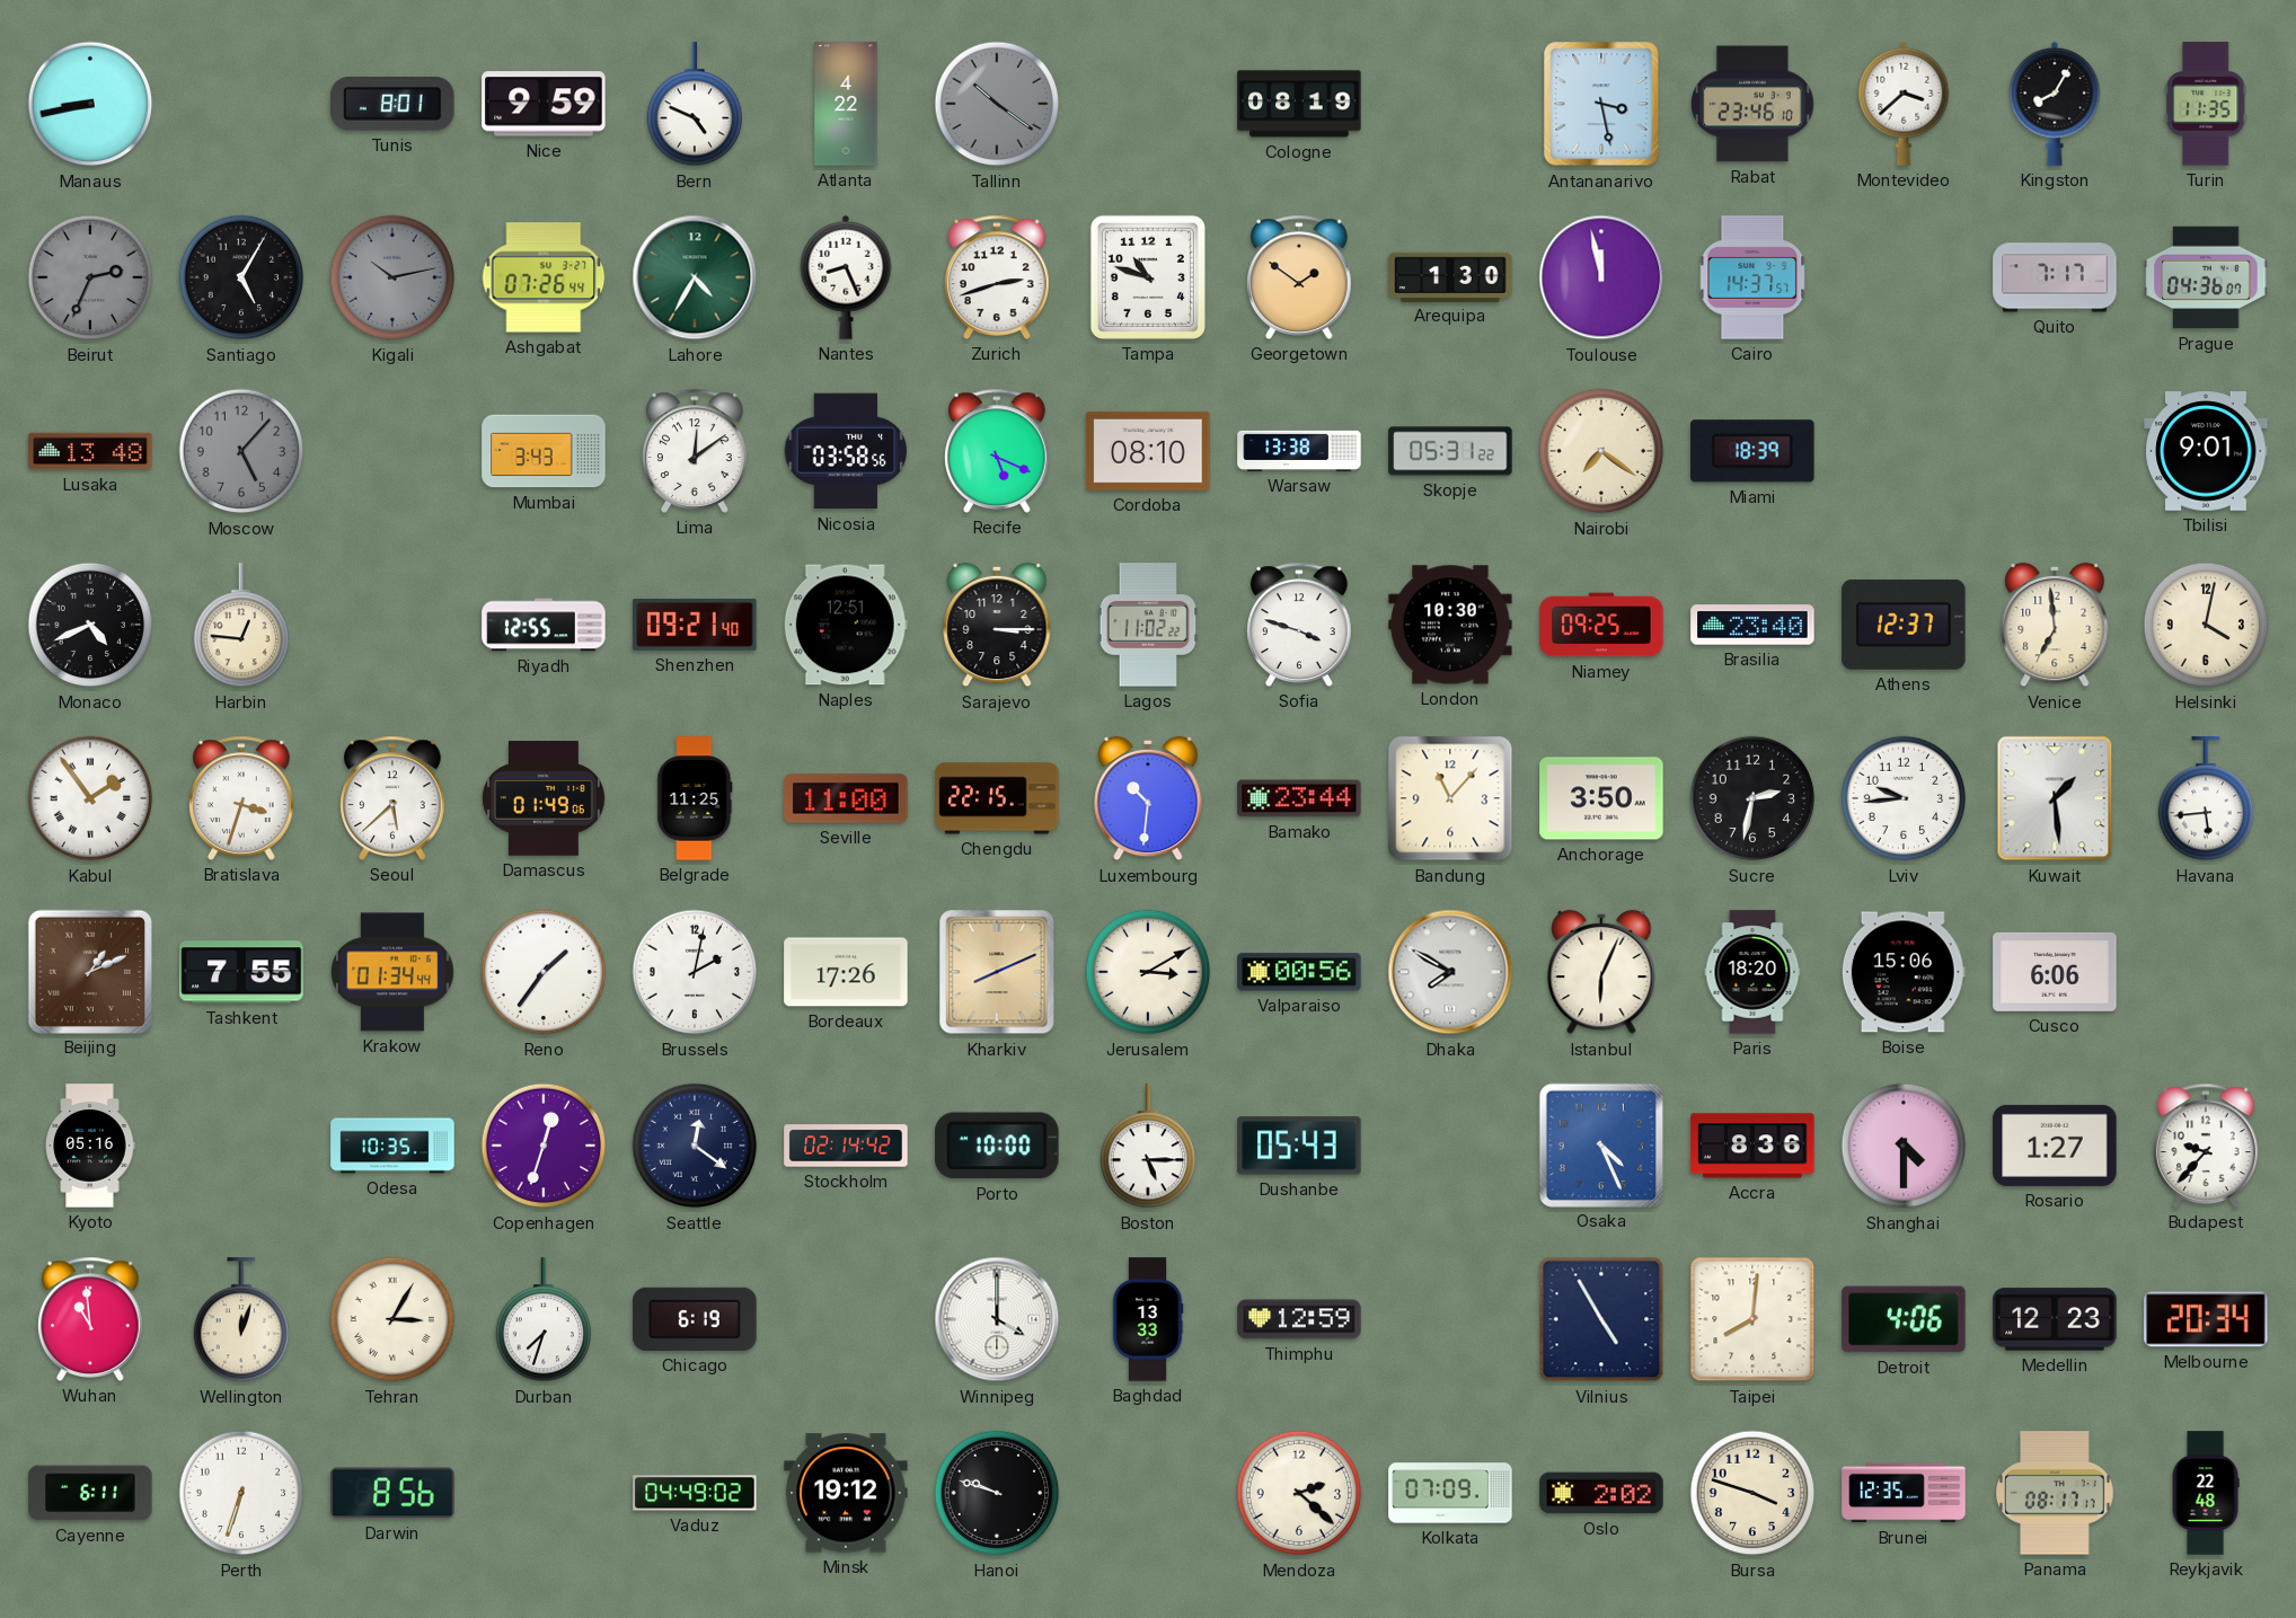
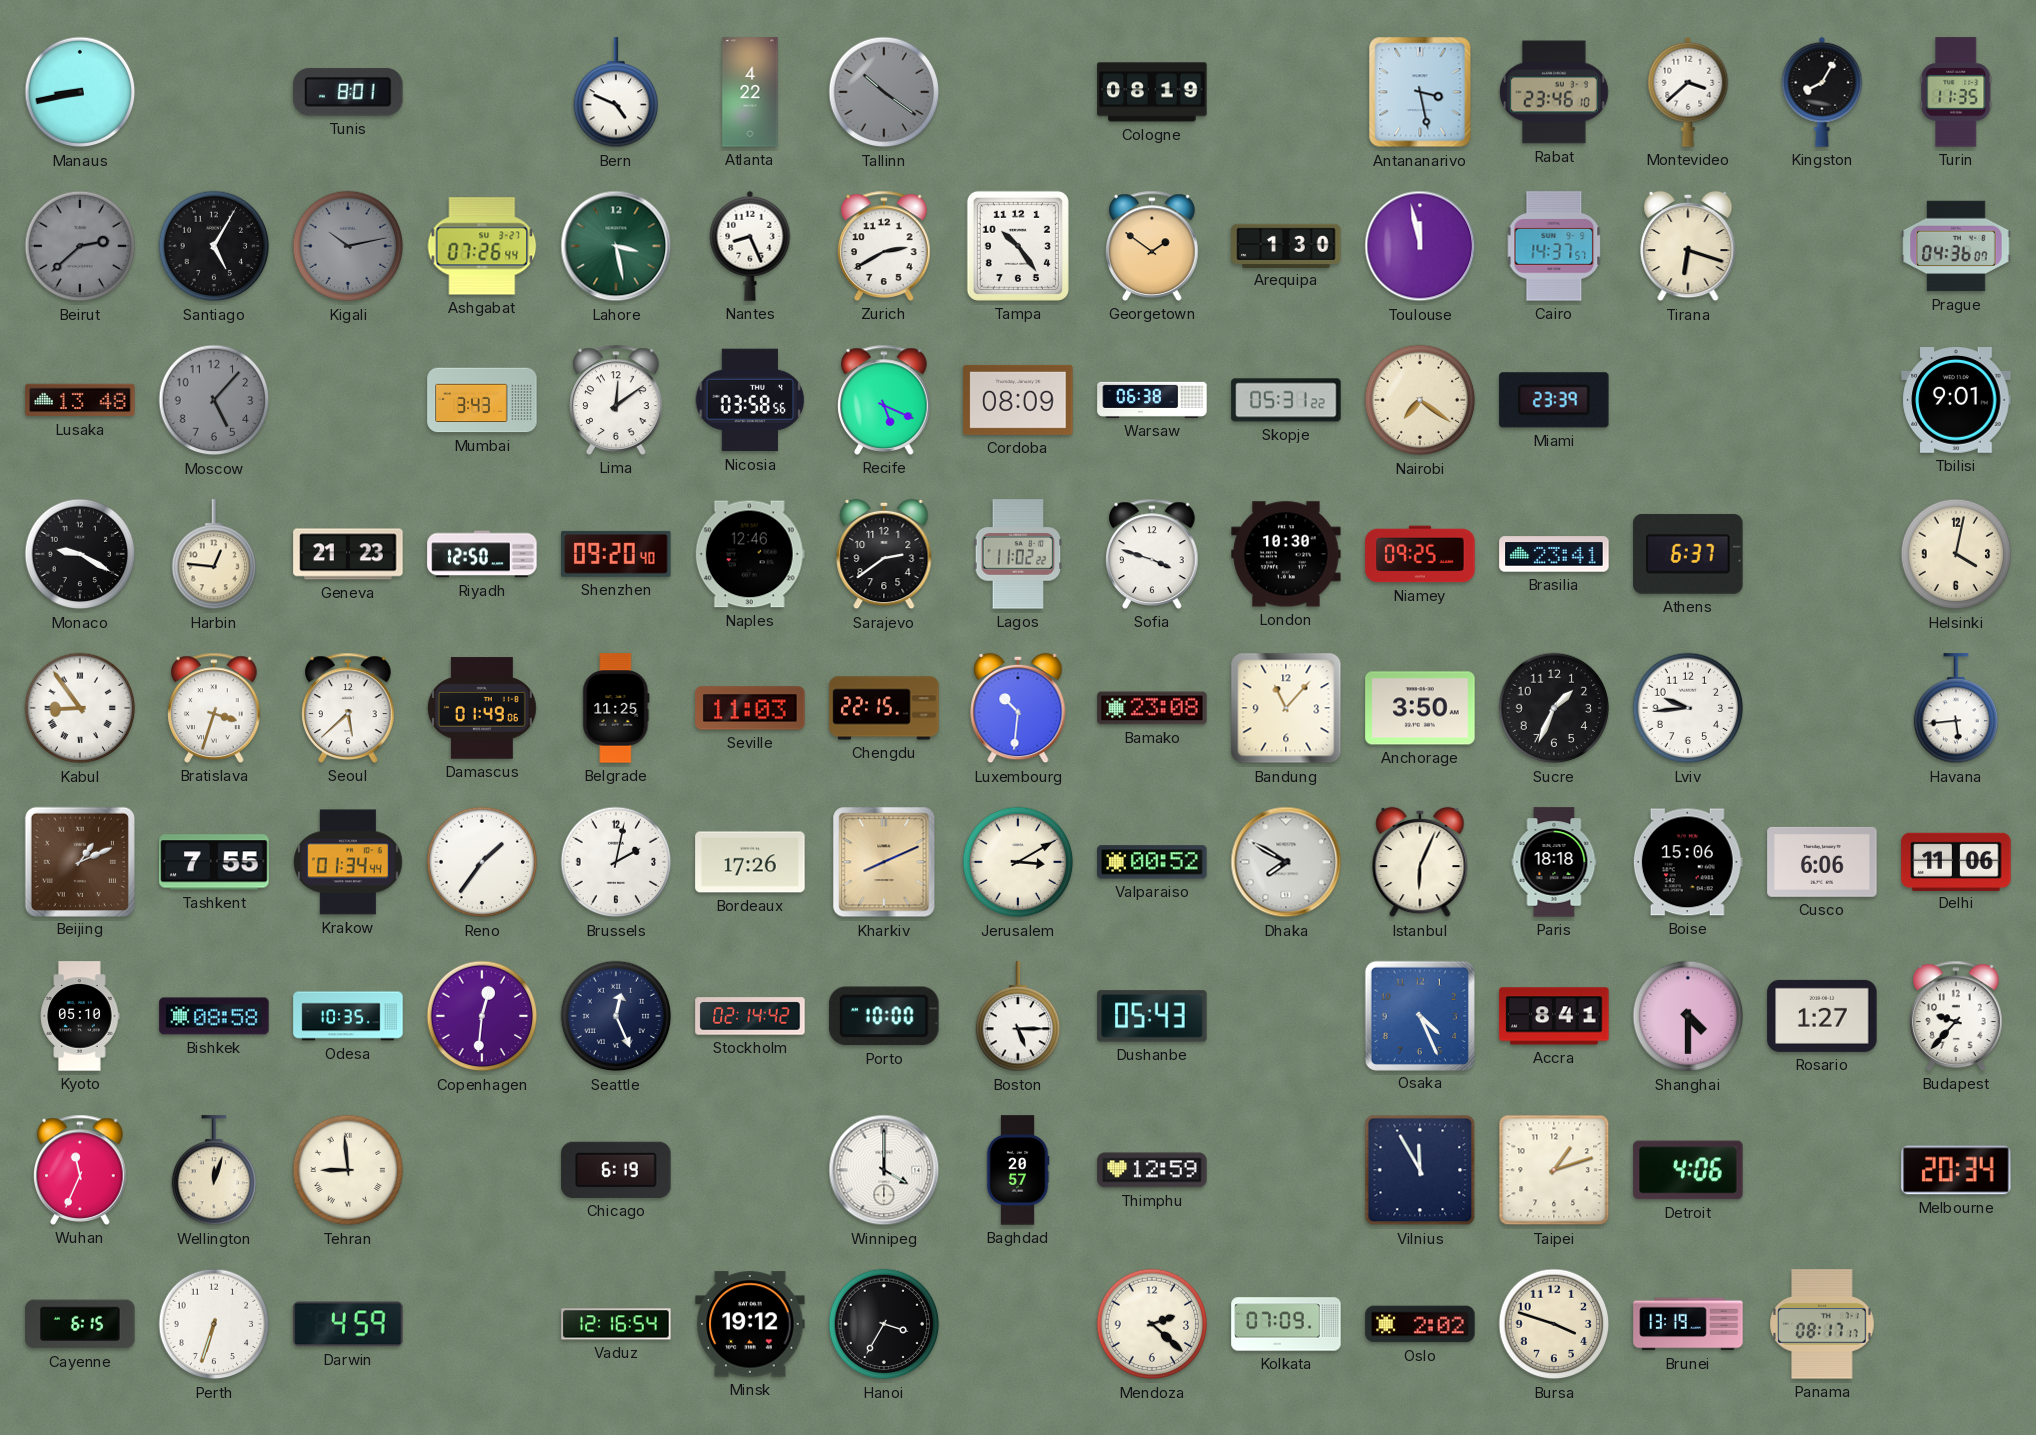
Nice: 9:59 -> none (544, 104)
Beirut: 2:34 -> 2:38 (80, 246)
Lahore: 4:35 -> 3:28 (616, 246)
Zurich: 2:42 -> 2:40 (884, 246)
Tampa: 10:48 -> 10:24 (1018, 246)
Tirana: none -> 6:18 (1688, 246)
Quito: 7:17 -> none (2055, 277)
Cordoba: 08:10 -> 08:09 (1018, 400)
Warsaw: 13:38 -> 06:38 (1152, 400)
Miami: 18:39 -> 23:39 (1554, 400)
Monaco: 4:41 -> 9:20 (80, 554)
Geneva: none -> 21:23 (348, 554)
Riyadh: 12:55 -> 12:50 (482, 554)
Shenzhen: 09:21 -> 09:20 (616, 554)
Naples: 12:51 -> 12:46 (750, 554)
Sarajevo: 3:15 -> 2:39 (884, 554)
Brasilia: 23:40 -> 23:41 (1554, 554)
Athens: 12:37 -> 6:37 (1688, 554)
Venice: 6:59 -> none (2055, 625)
Kabul: 1:54 -> 8:54 (80, 708)
Seville: 11:00 -> 11:03 (750, 708)
Bamako: 23:44 -> 23:08 (1152, 708)
Sucre: 2:32 -> 1:34 (1554, 708)
Kuwait: 1:29 -> none (2055, 798)
Valparaiso: 00:56 -> 00:52 (1152, 862)
Paris: 18:20 -> 18:18 (1554, 862)
Delhi: none -> 11:06 (1956, 861)
Kyoto: 05:16 -> 05:10 (80, 1016)
Bishkek: none -> 08:58 (214, 1016)
Copenhagen: 12:33 -> 12:31 (482, 1016)
Seattle: 12:21 -> 12:26 (616, 1016)
Accra: 8:36 -> 8:41 (1554, 1016)
Wuhan: 10:59 -> 11:34 (80, 1170)
Tehran: 3:05 -> 8:59 (348, 1170)
Durban: 7:33 -> none (544, 1320)
Baghdad: 13:33 -> 20:57 (1018, 1170)
Vilnius: 4:55 -> 11:55 (1420, 1170)
Taipei: 8:01 -> 1:12 (1554, 1170)
Medellin: 12:23 -> none (2055, 1319)
Cayenne: 6:11 -> 6:15 (80, 1324)
Darwin: 8:56 -> 4:59 (348, 1324)
Vaduz: 04:49 -> 12:16 (616, 1324)
Hanoi: 9:48 -> 3:35 (884, 1324)
Brunei: 12:35 -> 13:19 (1688, 1324)
Reykjavik: 22:48 -> none (2206, 1493)
